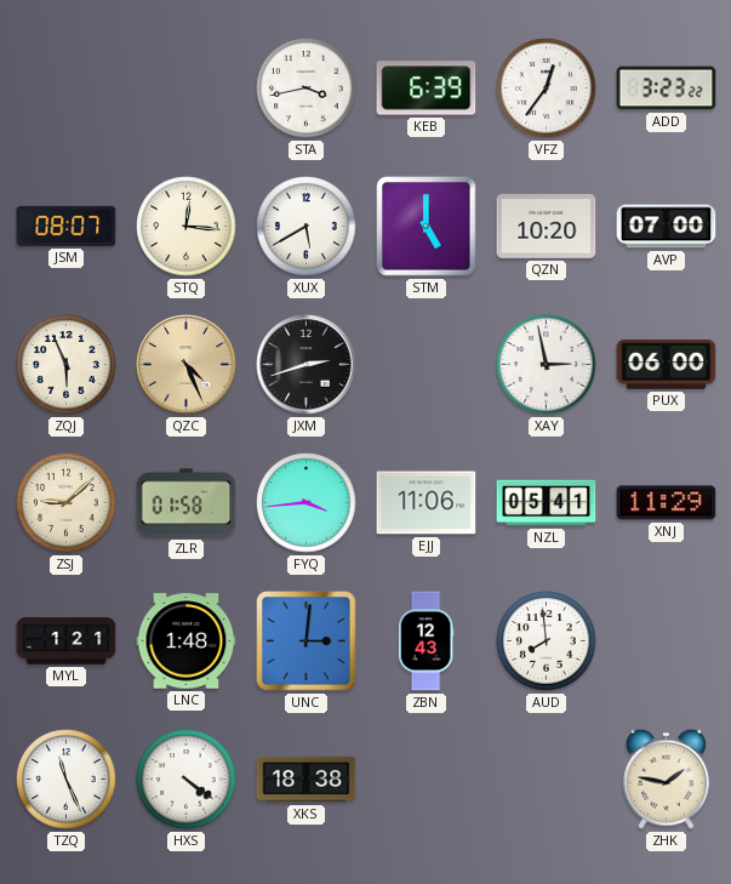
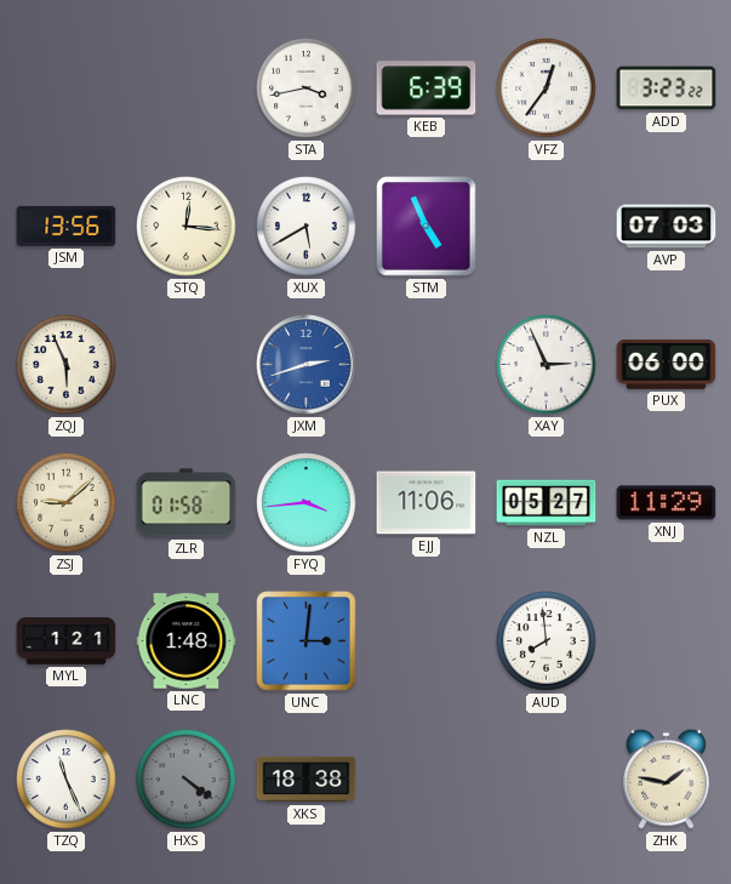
JSM: 08:07 -> 13:56 (67, 226)
STM: 5:00 -> 4:56 (427, 227)
QZN: 10:20 -> none (547, 226)
AVP: 07:00 -> 07:03 (667, 227)
QZC: 4:26 -> none (187, 365)
JXM dial: black -> blue (307, 365)
XAY: 2:58 -> 2:56 (547, 365)
NZL: 05:41 -> 05:27 (547, 503)
ZBN: 12:43 -> none (426, 641)
HXS dial: white -> grey (187, 780)
